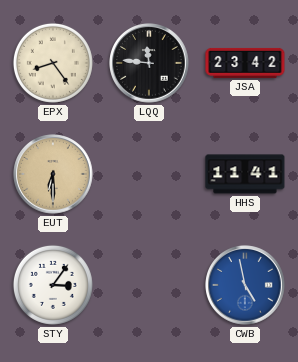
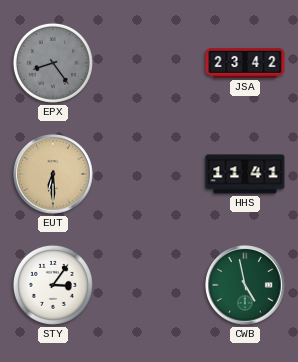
EPX dial: cream -> grey (53, 63)
LQQ: 11:46 -> none (149, 63)
CWB dial: blue -> green (245, 285)
